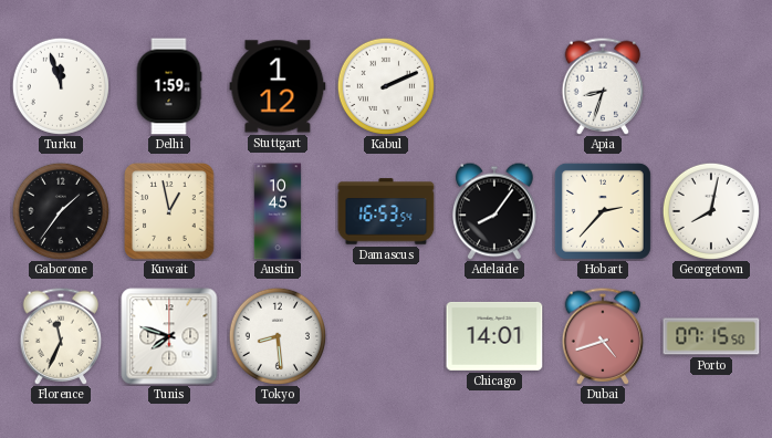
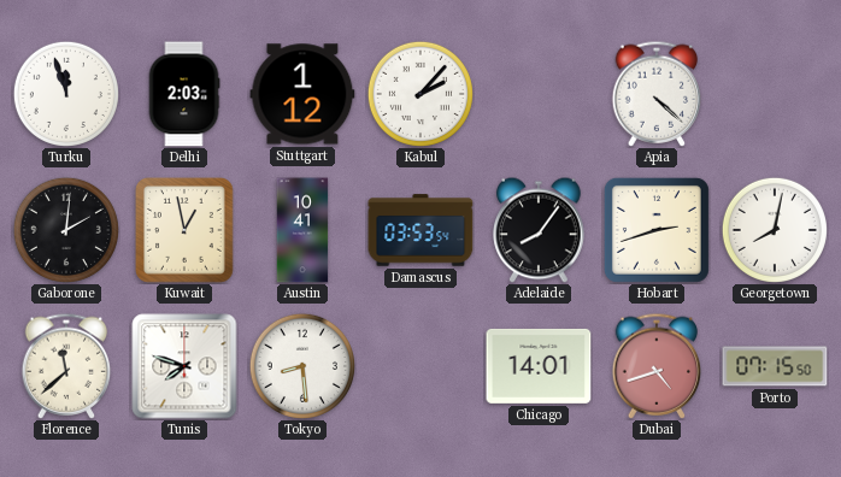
Delhi: 1:59 -> 2:03 (184, 94)
Kabul: 2:11 -> 2:07 (420, 94)
Apia: 8:33 -> 4:22 (657, 94)
Gaborone: 1:36 -> 2:01 (66, 230)
Austin: 10:45 -> 10:41 (302, 230)
Damascus: 16:53 -> 03:53 (420, 230)
Hobart: 2:37 -> 2:42 (657, 230)
Florence: 11:34 -> 11:38 (66, 366)
